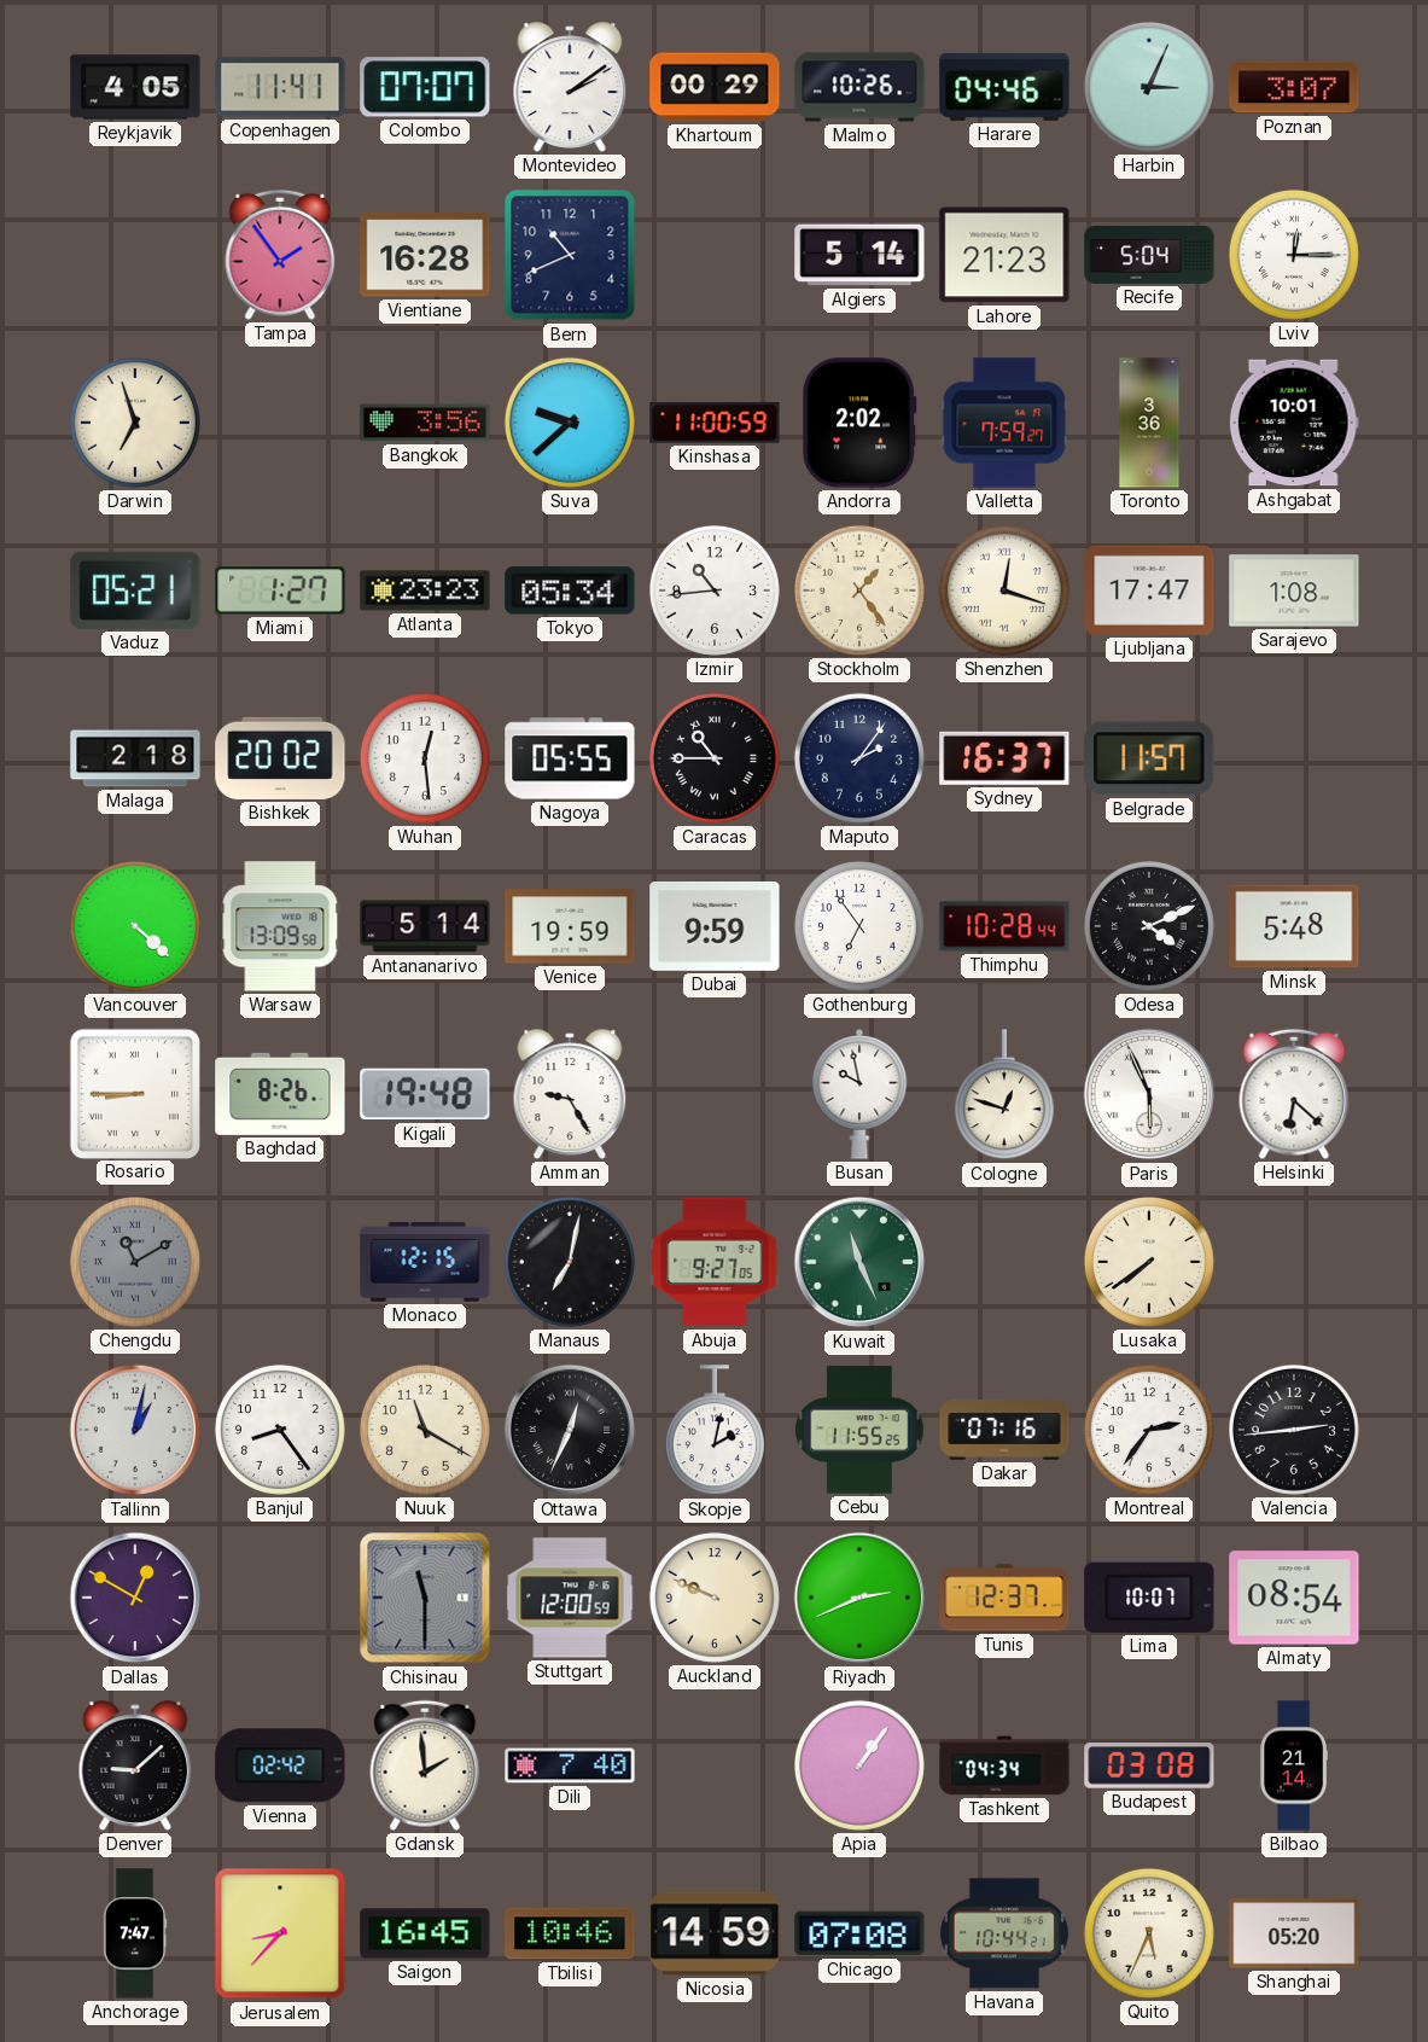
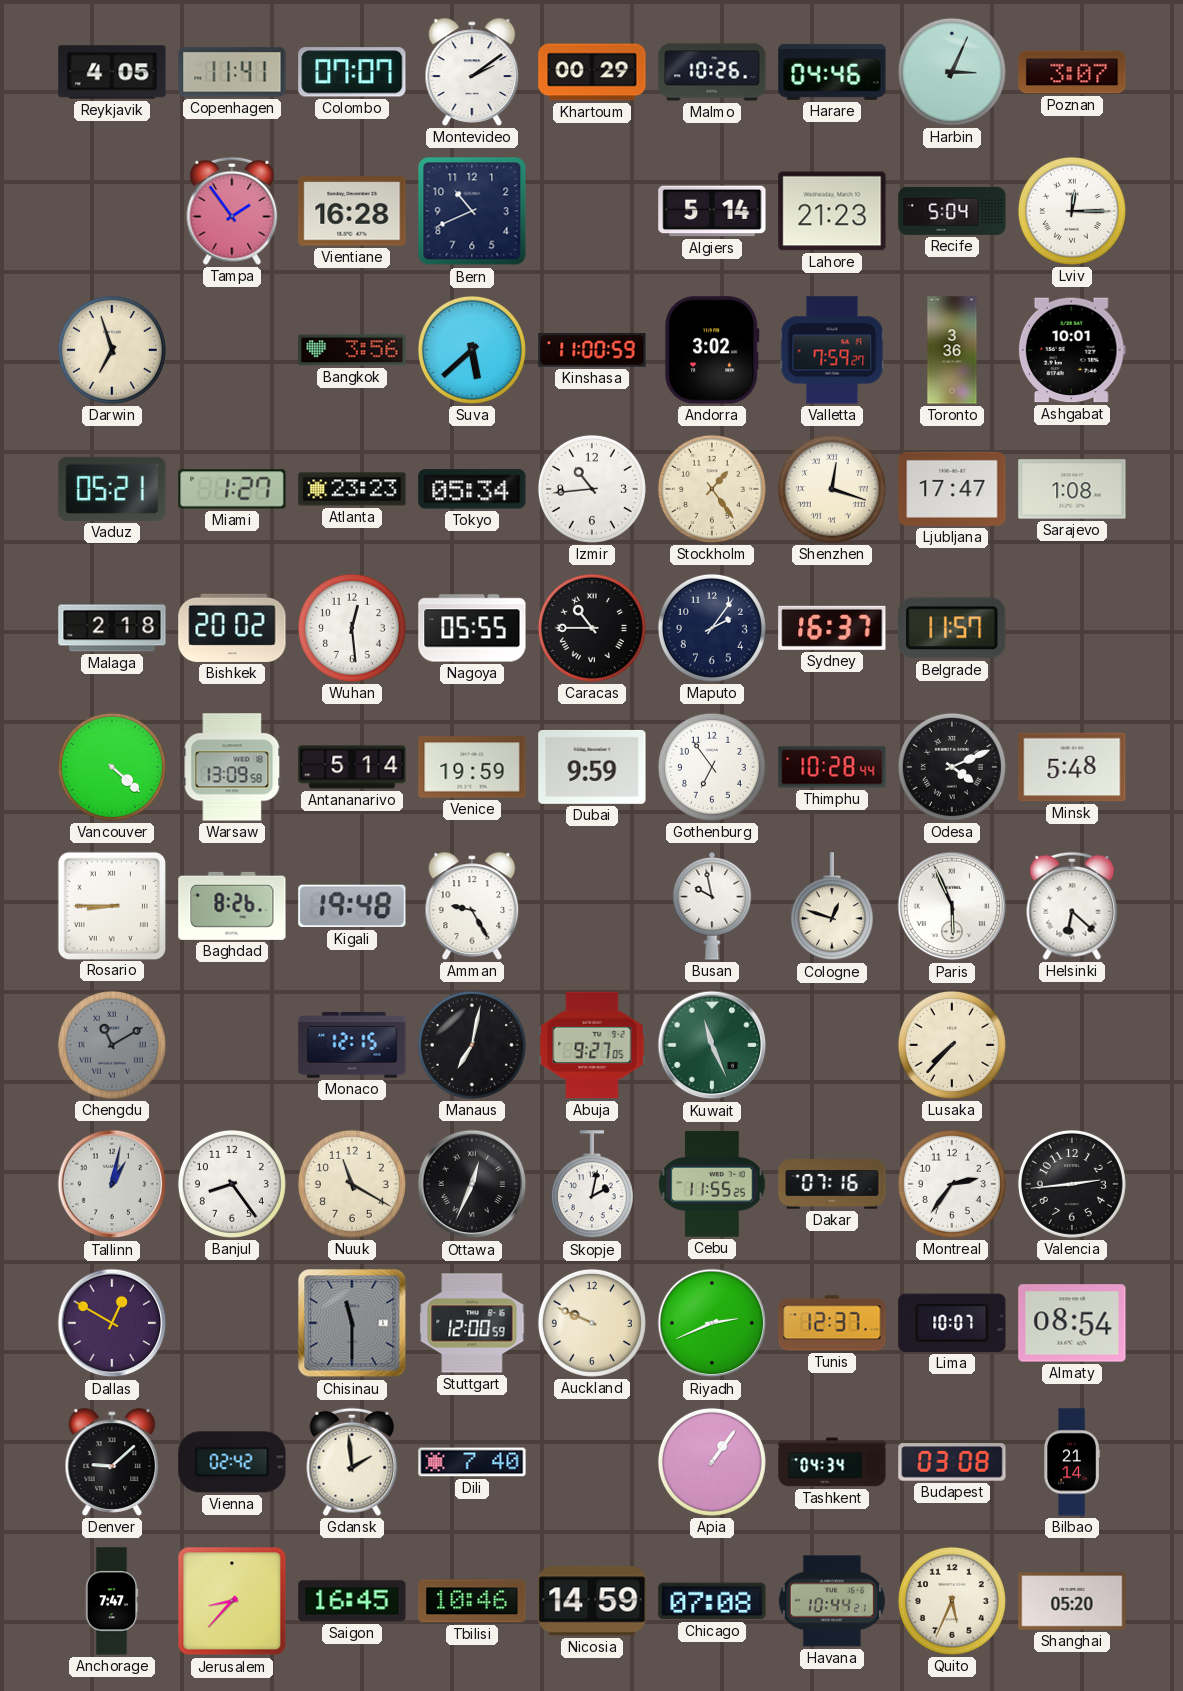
Suva: 9:38 -> 5:38 (472, 350)
Andorra: 2:02 -> 3:02 (712, 350)
Lusaka: 7:39 -> 7:37 (952, 1045)
